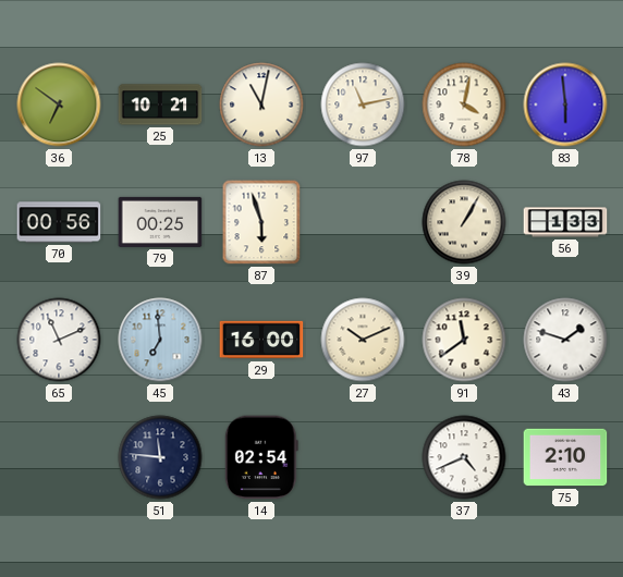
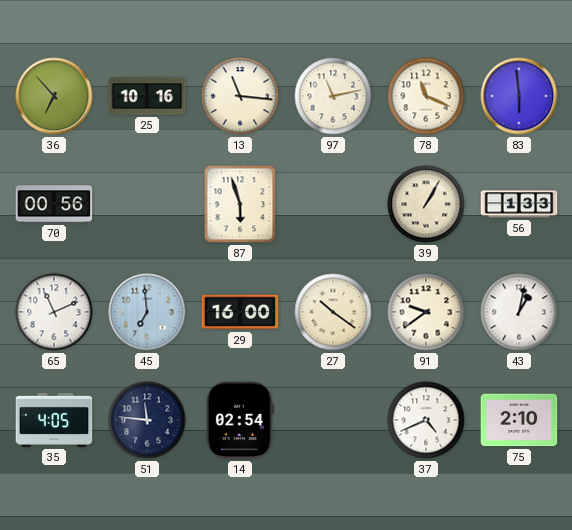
36: 6:51 -> 6:53 (54, 96)
25: 10:21 -> 10:16 (147, 96)
13: 11:02 -> 11:16 (240, 96)
78: 4:02 -> 11:19 (426, 96)
79: 00:25 -> none (160, 222)
27: 10:11 -> 10:21 (333, 312)
91: 11:39 -> 9:39 (426, 312)
43: 1:48 -> 1:02 (519, 312)
35: none -> 4:05 (54, 420)
